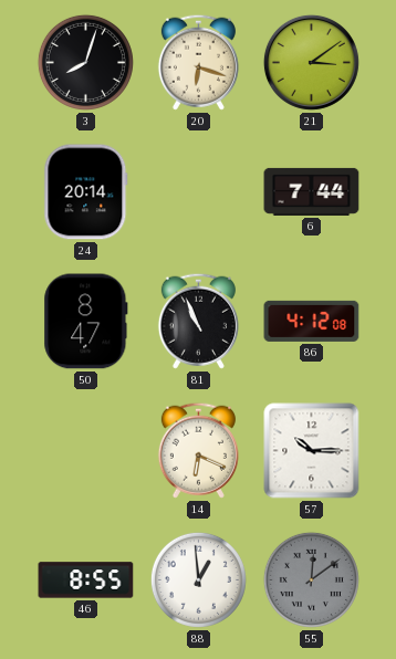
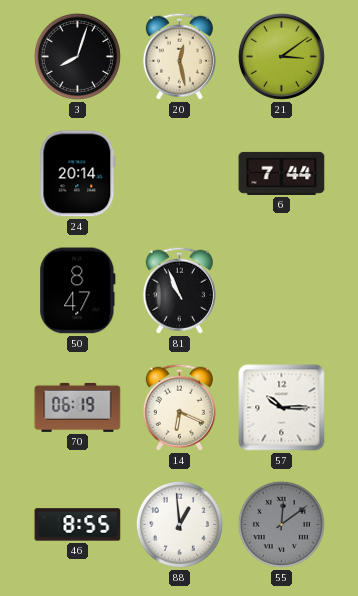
20: 6:18 -> 12:28 (179, 56)
86: 4:12 -> none (312, 321)
70: none -> 06:19 (78, 407)
